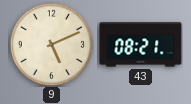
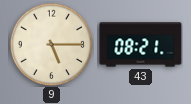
9: 5:11 -> 5:15 (51, 44)
